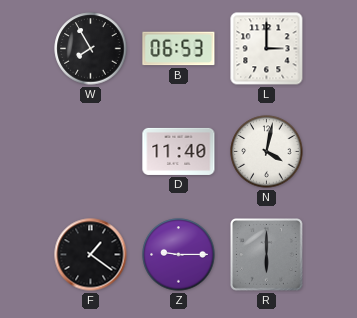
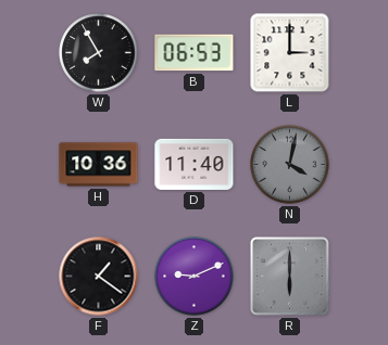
H: none -> 10:36 (99, 165)
N dial: white -> grey (290, 165)
Z: 9:15 -> 9:11 (195, 277)
